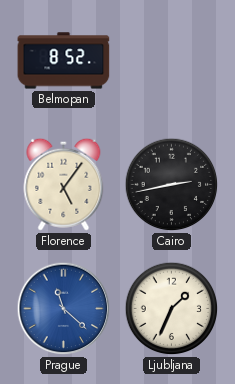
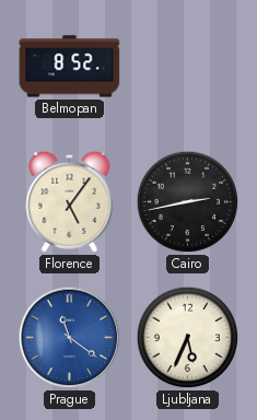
Prague: 11:22 -> 11:21 (70, 338)
Ljubljana: 1:34 -> 5:34 (188, 338)
